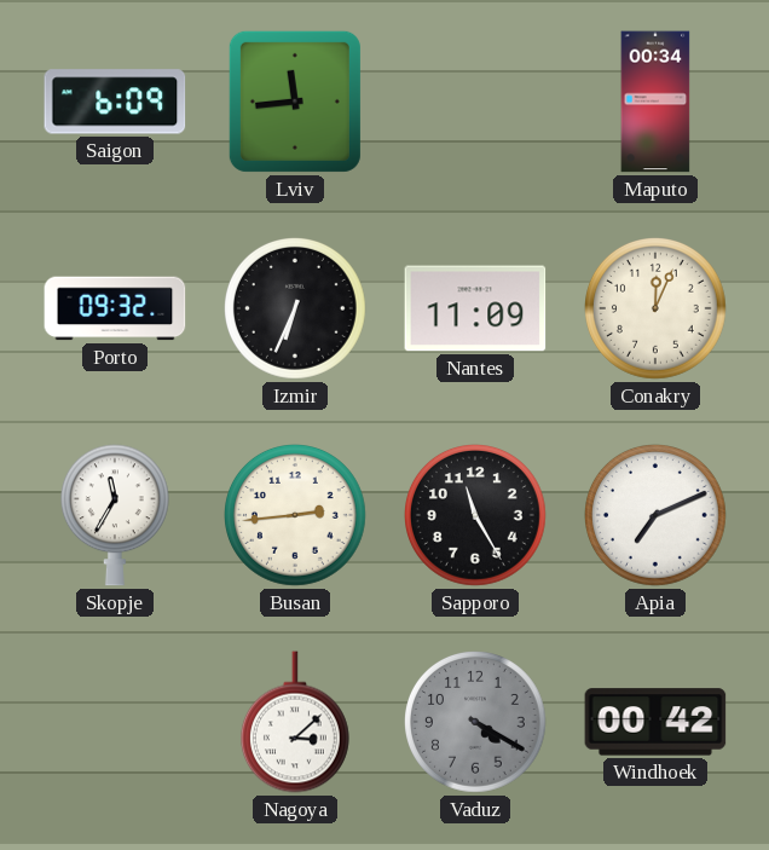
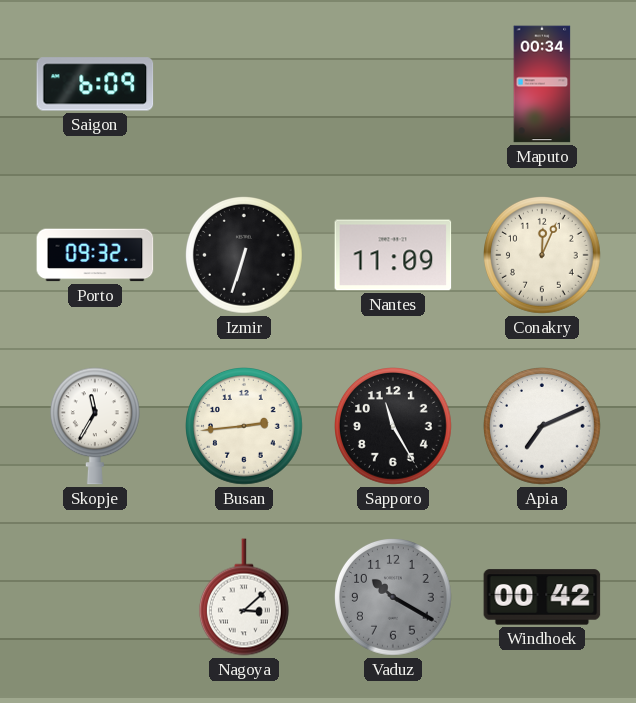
Lviv: 11:44 -> none (295, 102)
Izmir: 6:34 -> 6:33 (245, 256)
Vaduz: 4:20 -> 10:20 (394, 598)
